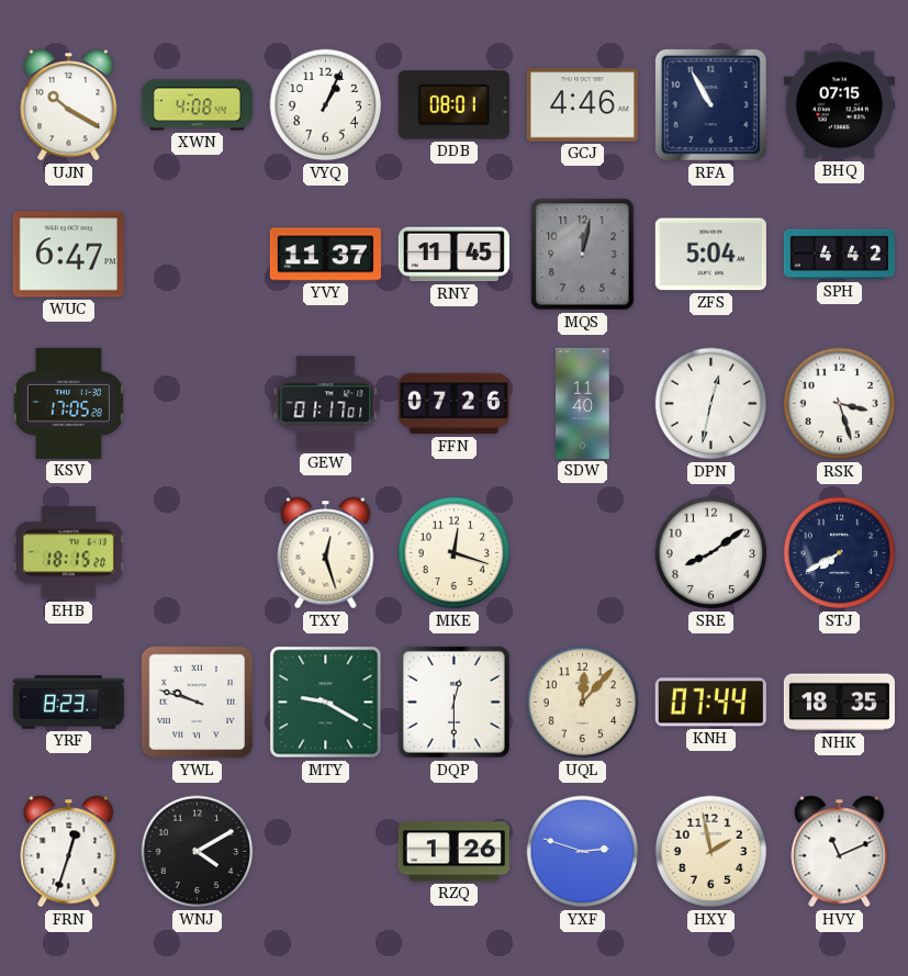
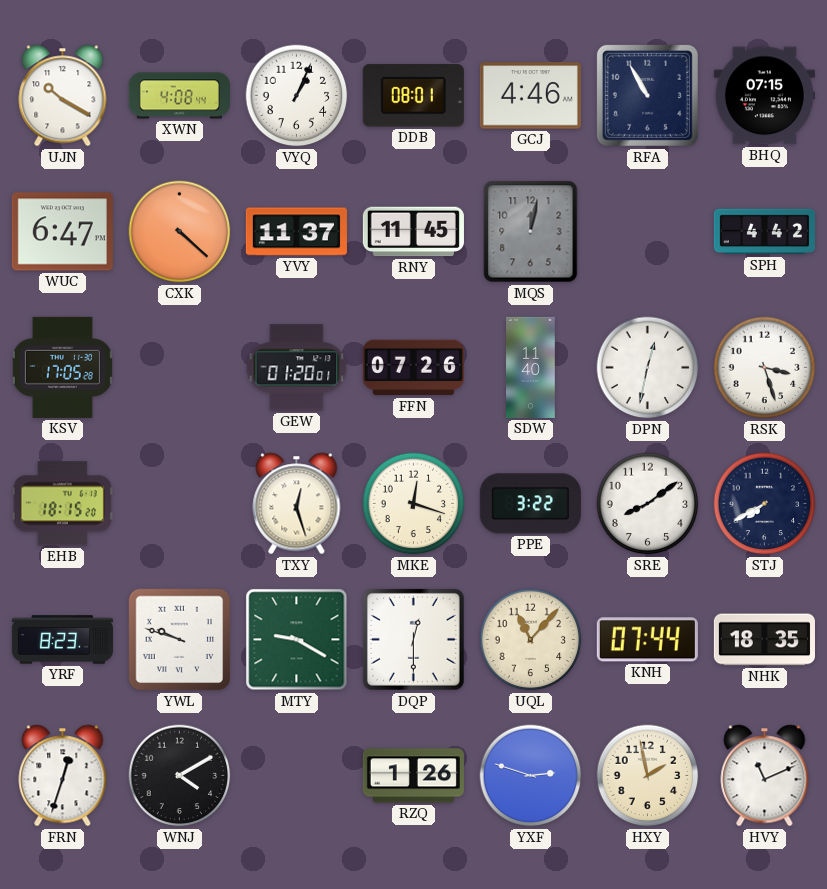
CXK: none -> 4:22 (180, 232)
ZFS: 5:04 -> none (710, 255)
GEW: 01:17 -> 01:20 (297, 368)
PPE: none -> 3:22 (530, 504)
UQL: 12:07 -> 11:07 (531, 640)
